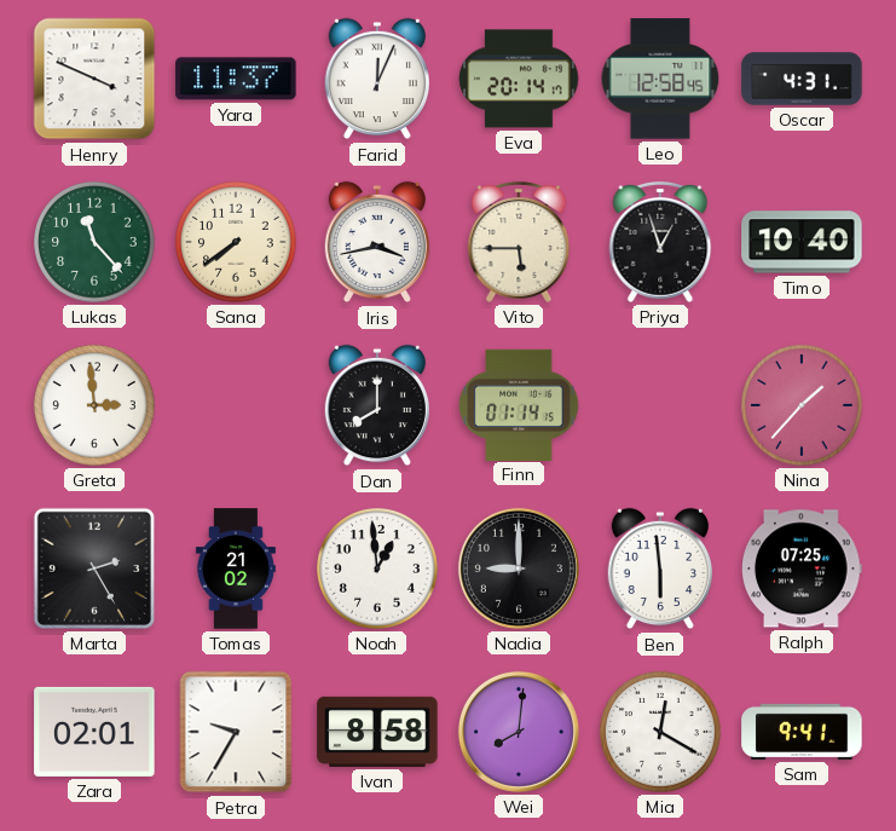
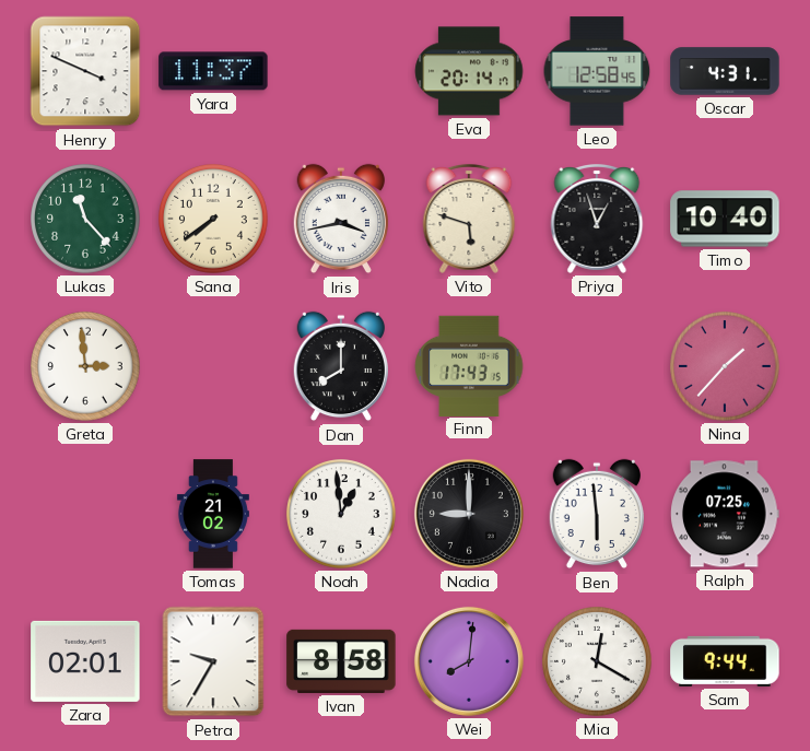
Farid: 12:04 -> none (376, 79)
Vito: 5:45 -> 5:48 (469, 219)
Finn: 01:14 -> 17:43 (469, 365)
Marta: 2:25 -> none (94, 569)
Sam: 9:41 -> 9:44 (725, 661)
